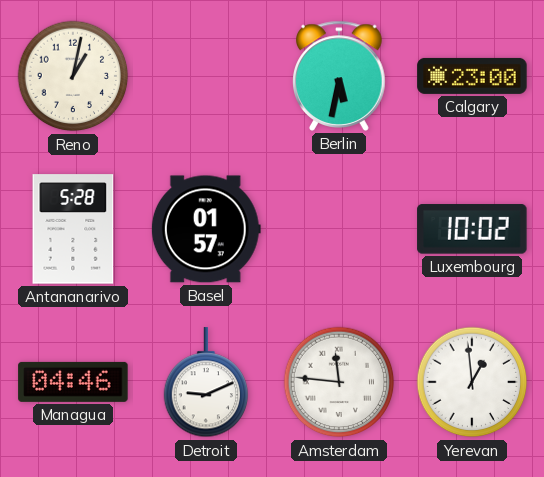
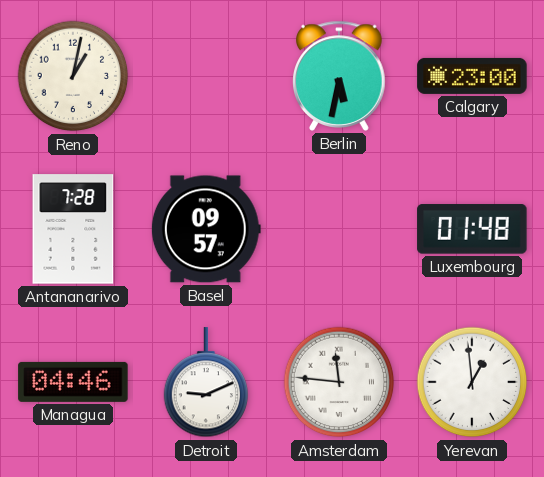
Antananarivo: 5:28 -> 7:28 (73, 229)
Basel: 01:57 -> 09:57 (206, 229)
Luxembourg: 10:02 -> 01:48 (472, 229)
